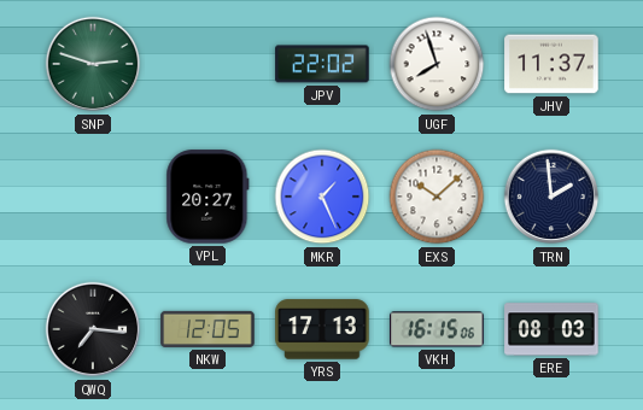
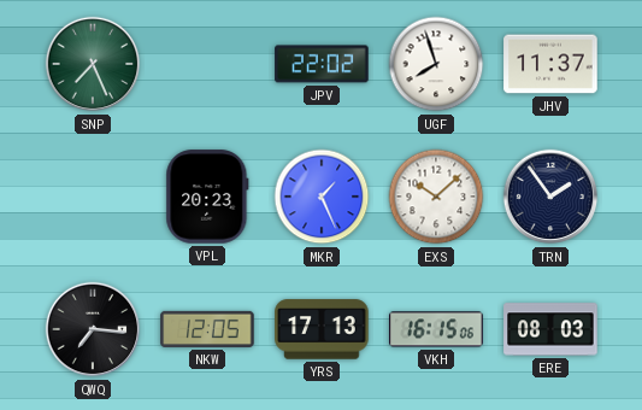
SNP: 2:48 -> 7:26 (93, 64)
VPL: 20:27 -> 20:23 (207, 197)
TRN: 1:59 -> 1:54 (550, 197)
